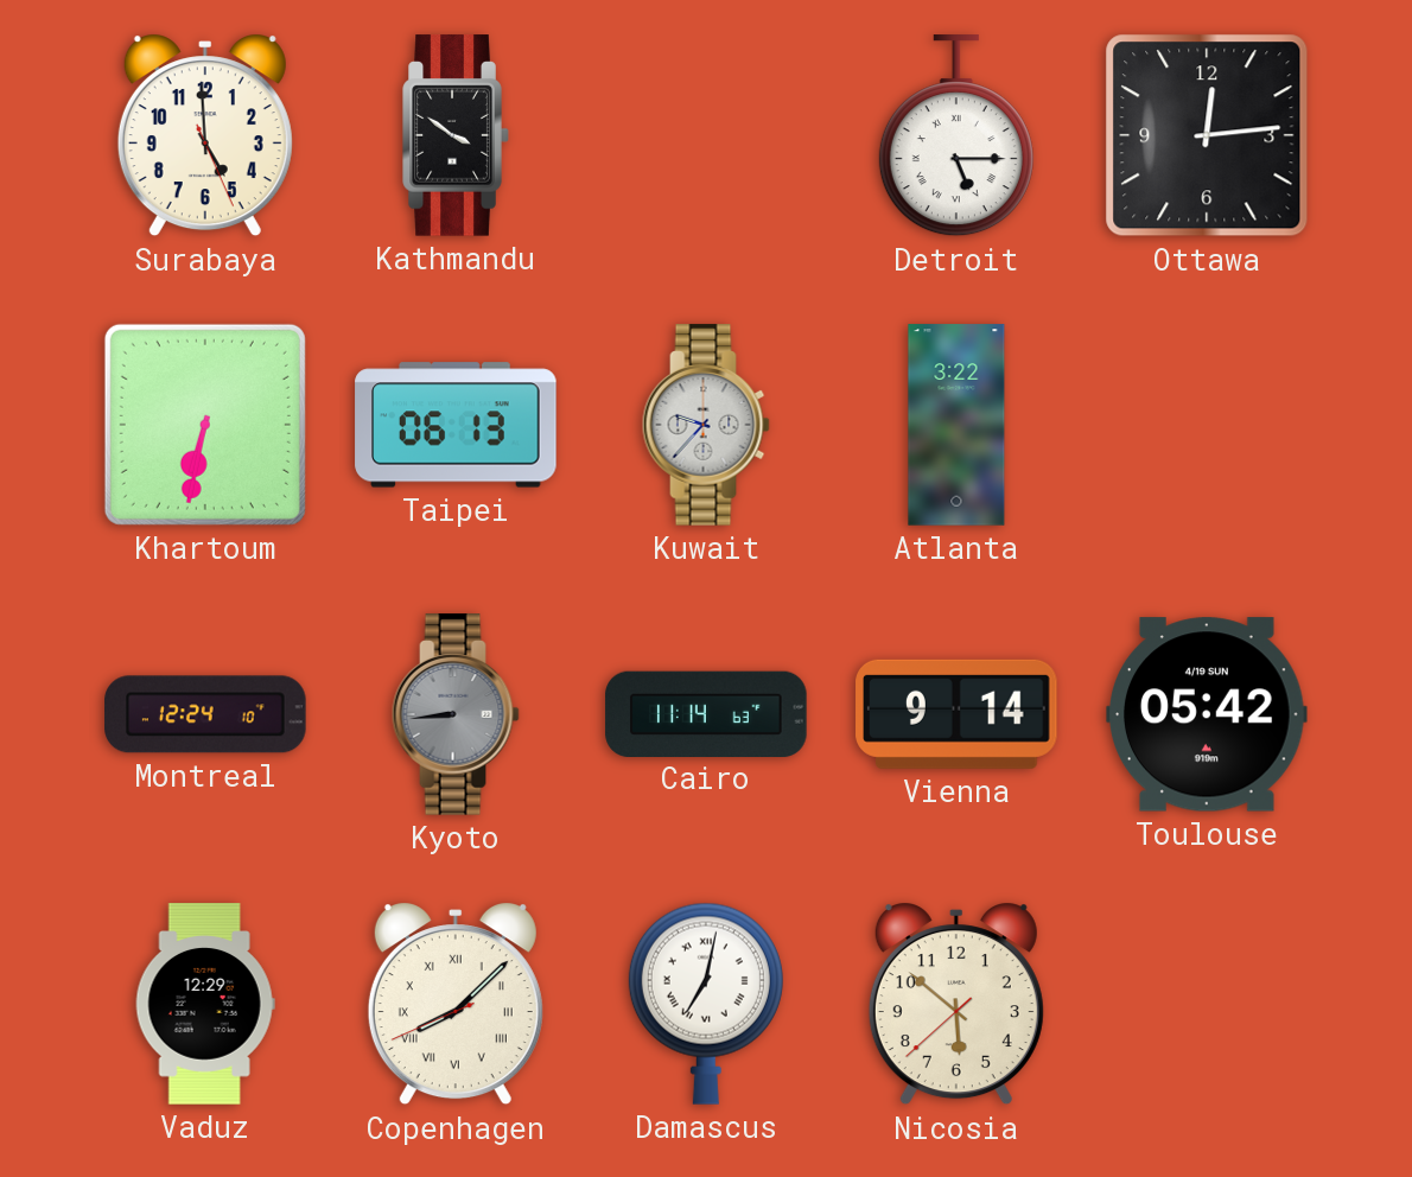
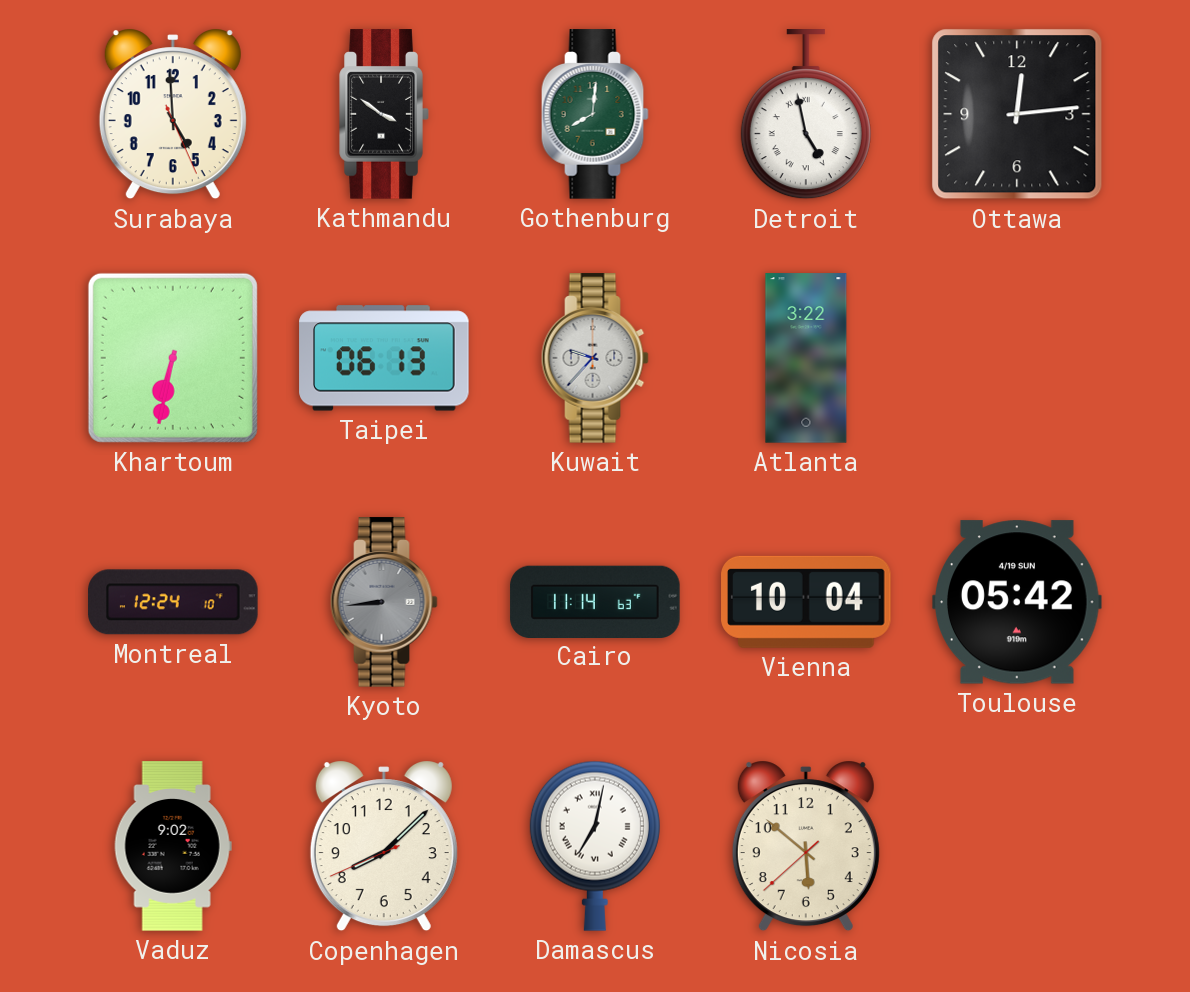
Gothenburg: none -> 8:01 (595, 114)
Detroit: 5:15 -> 4:58 (806, 115)
Vienna: 9:14 -> 10:04 (806, 602)
Vaduz: 12:29 -> 9:02 (173, 846)
Copenhagen numerals: Roman -> Arabic (384, 846)
